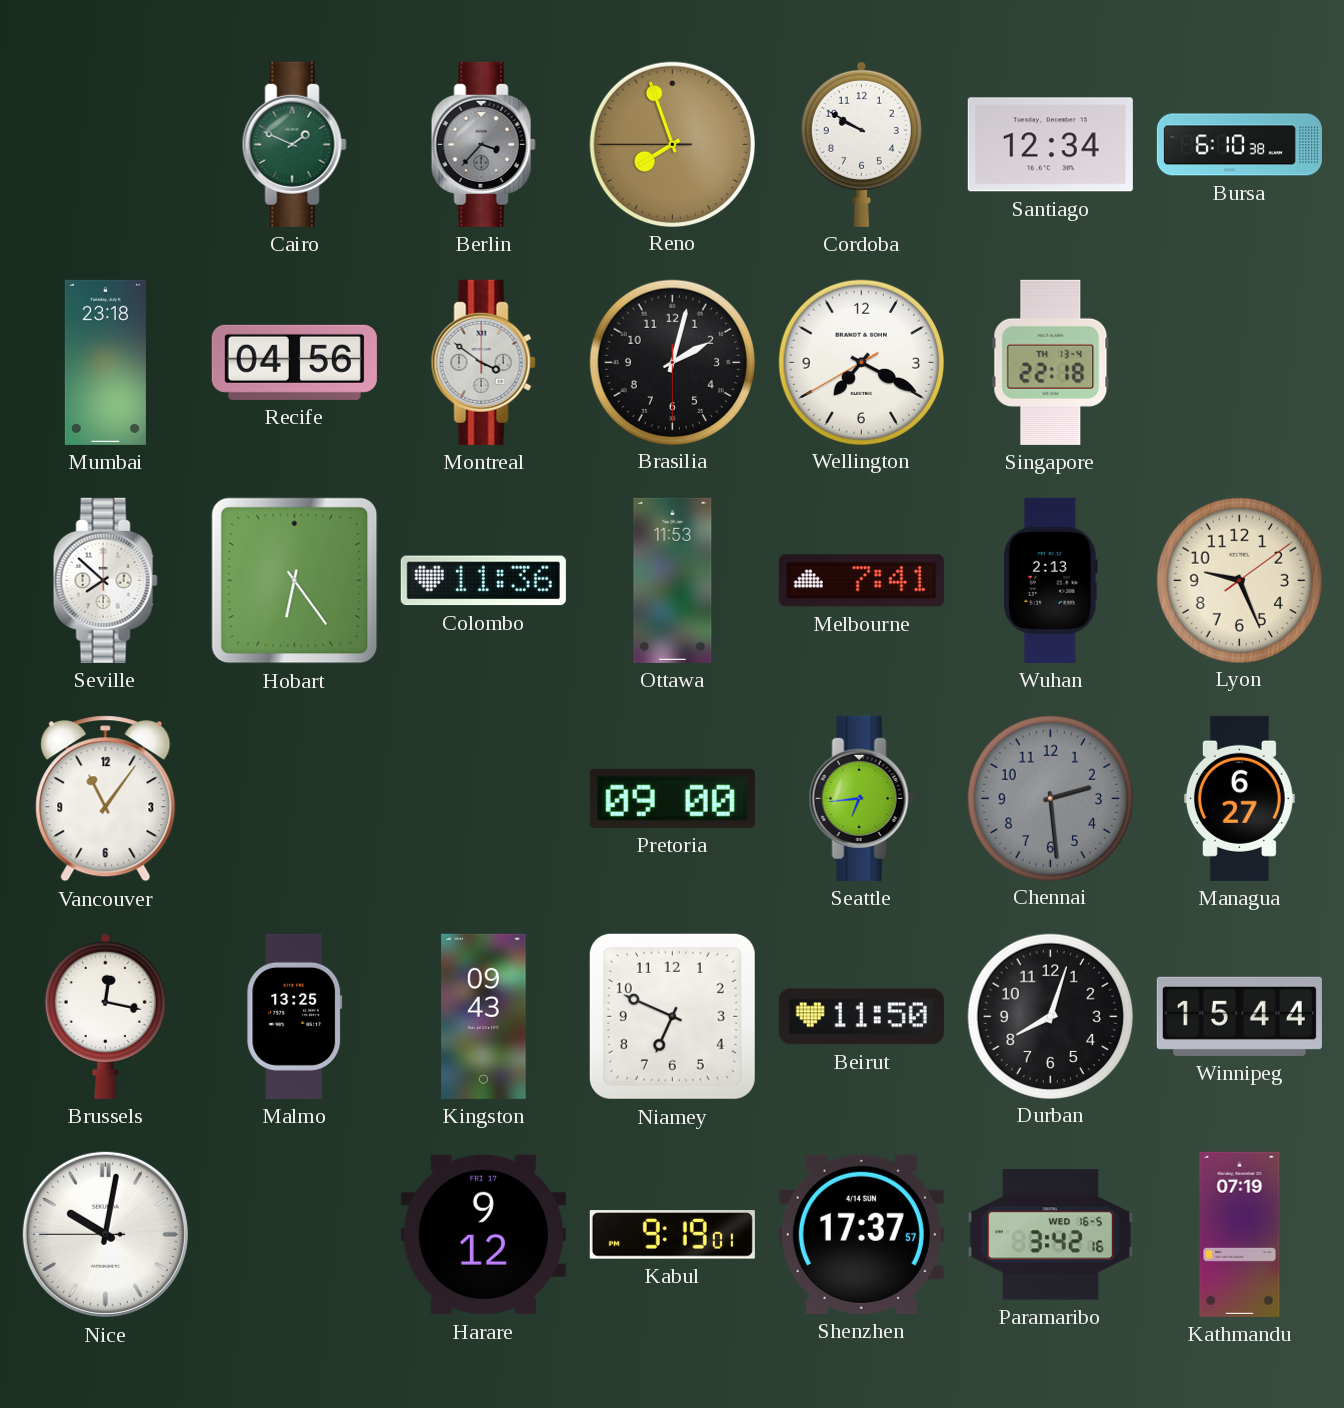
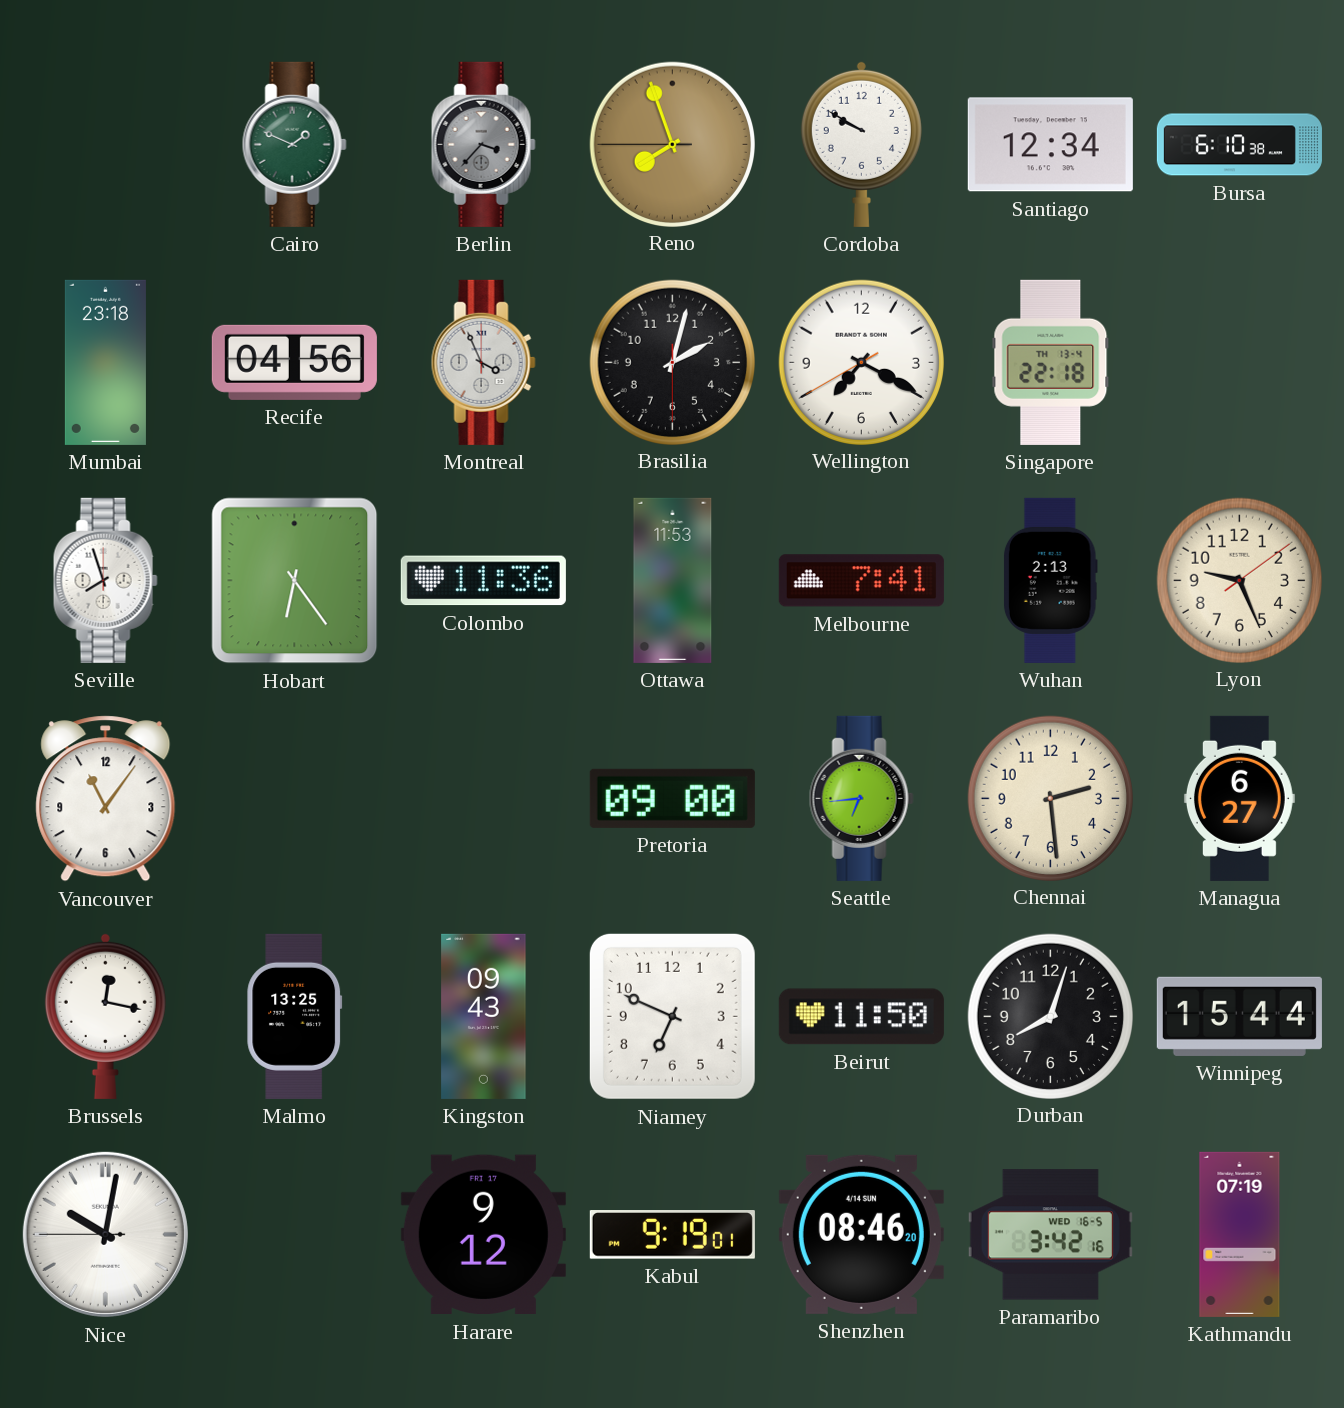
Montreal: 3:51 -> 3:56 (483, 362)
Seville: 7:52 -> 7:57 (105, 580)
Chennai dial: grey -> cream (1050, 798)
Shenzhen: 17:37 -> 08:46 (861, 1234)
